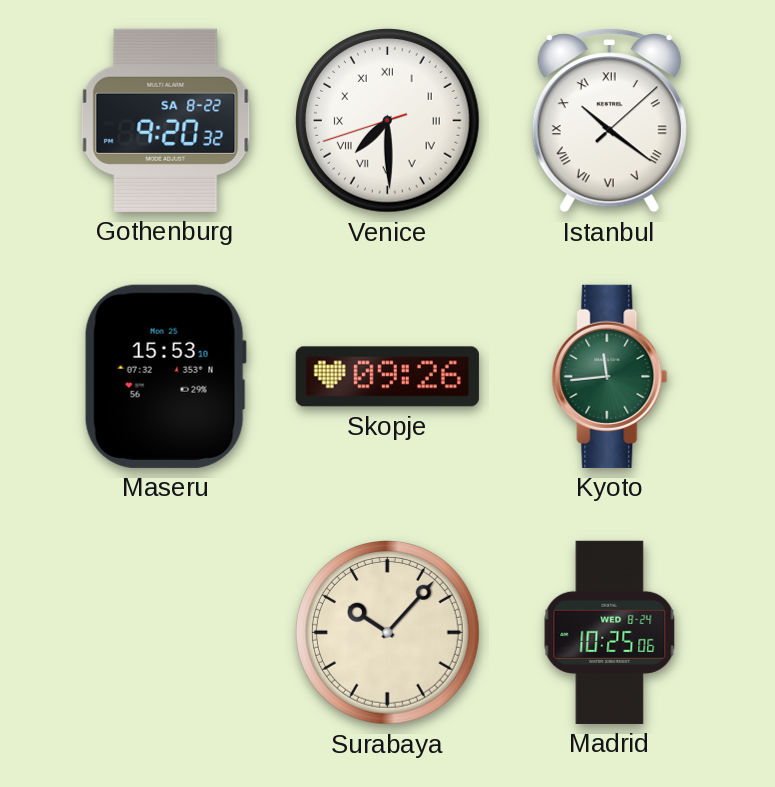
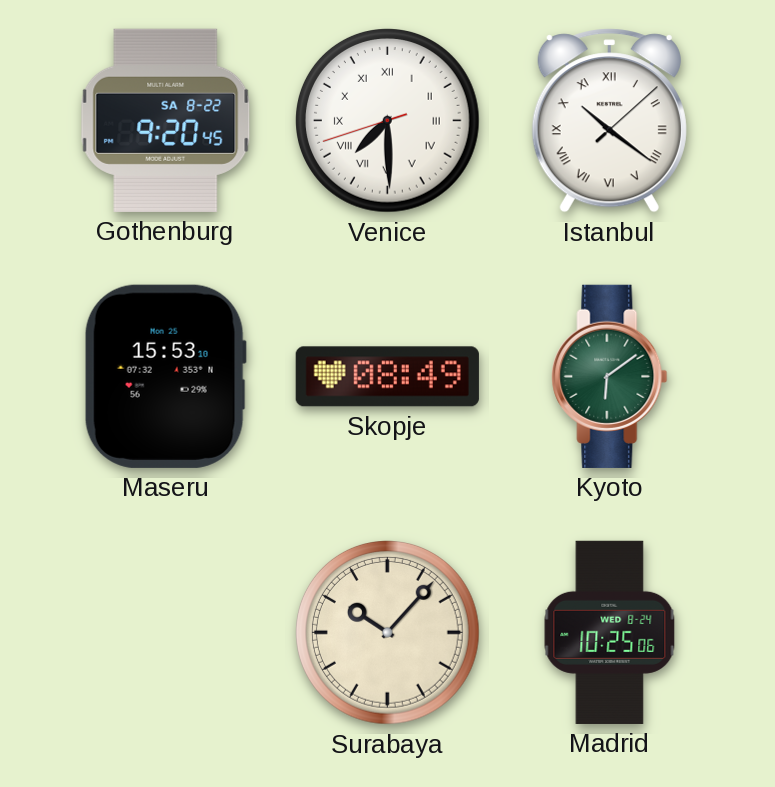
Gothenburg: 9:20:32 -> 9:20:45 (166, 120)
Skopje: 09:26 -> 08:49 (387, 377)
Kyoto: 11:44 -> 6:09 (610, 376)
